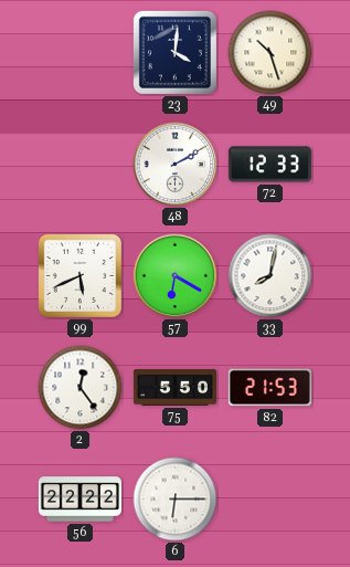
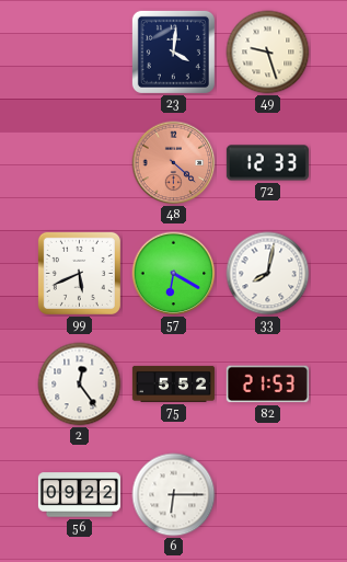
49: 10:27 -> 9:27 (268, 53)
48: 2:10 -> 4:22 (174, 163)
48 dial: white -> salmon (174, 163)
75: 5:50 -> 5:52 (173, 383)
56: 22:22 -> 09:22 (79, 495)
